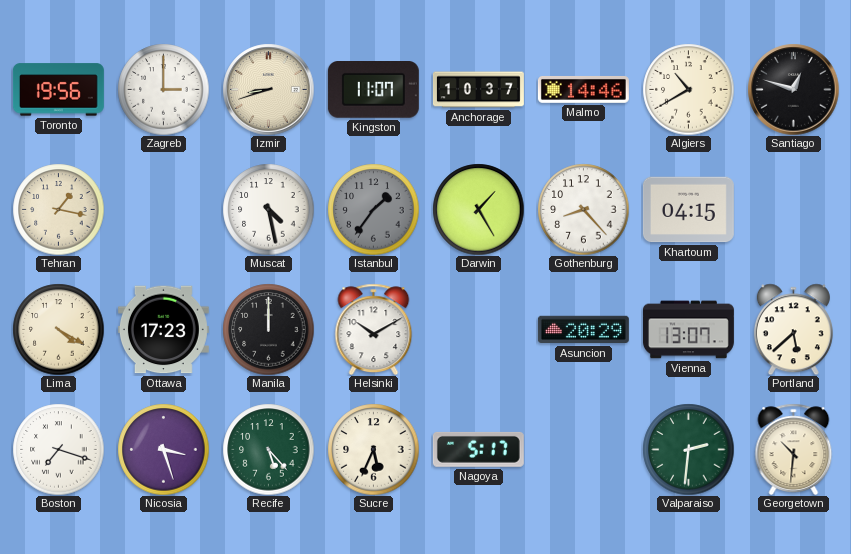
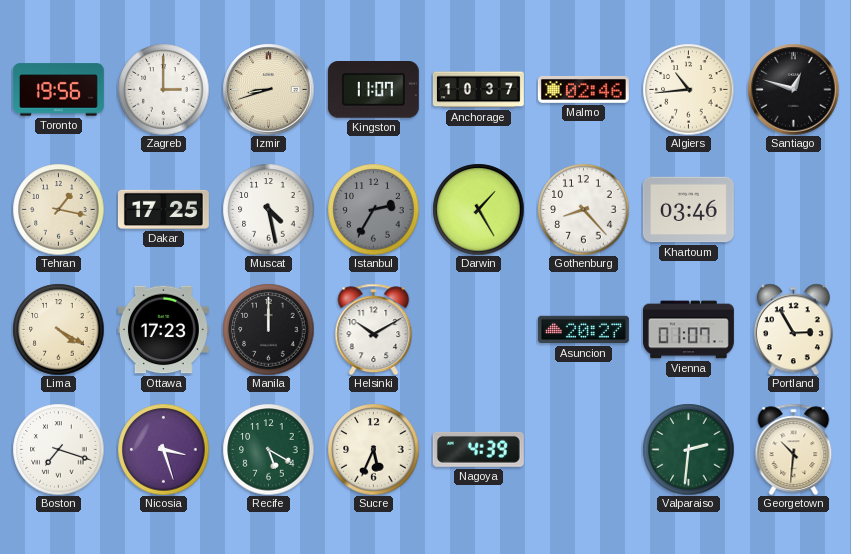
Malmo: 14:46 -> 02:46 (583, 90)
Algiers: 10:40 -> 10:44 (688, 89)
Dakar: none -> 17:25 (163, 209)
Istanbul: 1:36 -> 2:35 (373, 209)
Khartoum: 04:15 -> 03:46 (688, 210)
Asuncion: 20:29 -> 20:27 (583, 330)
Vienna: 13:07 -> 01:07 (688, 330)
Portland: 5:38 -> 2:55 (793, 329)
Recife: 5:23 -> 5:20 (268, 449)
Nagoya: 5:17 -> 4:39 (478, 449)
